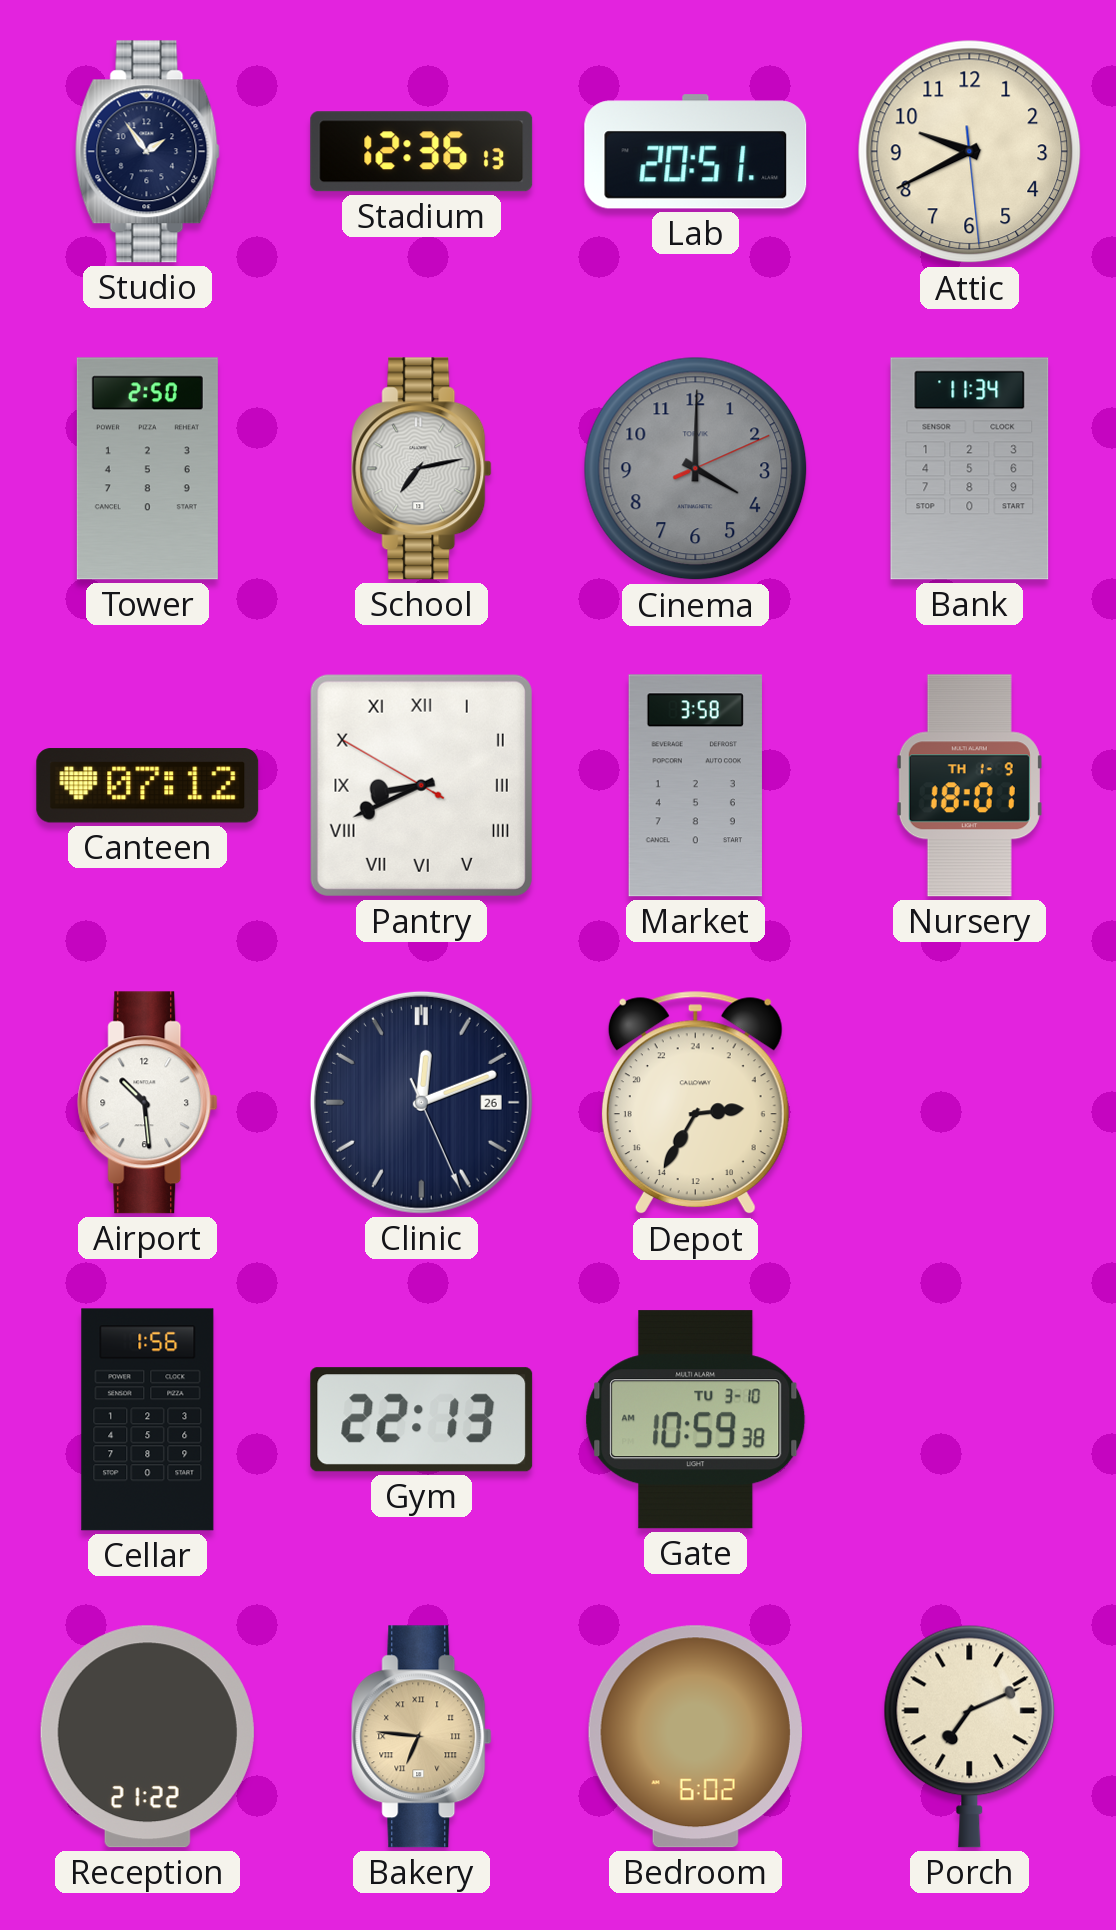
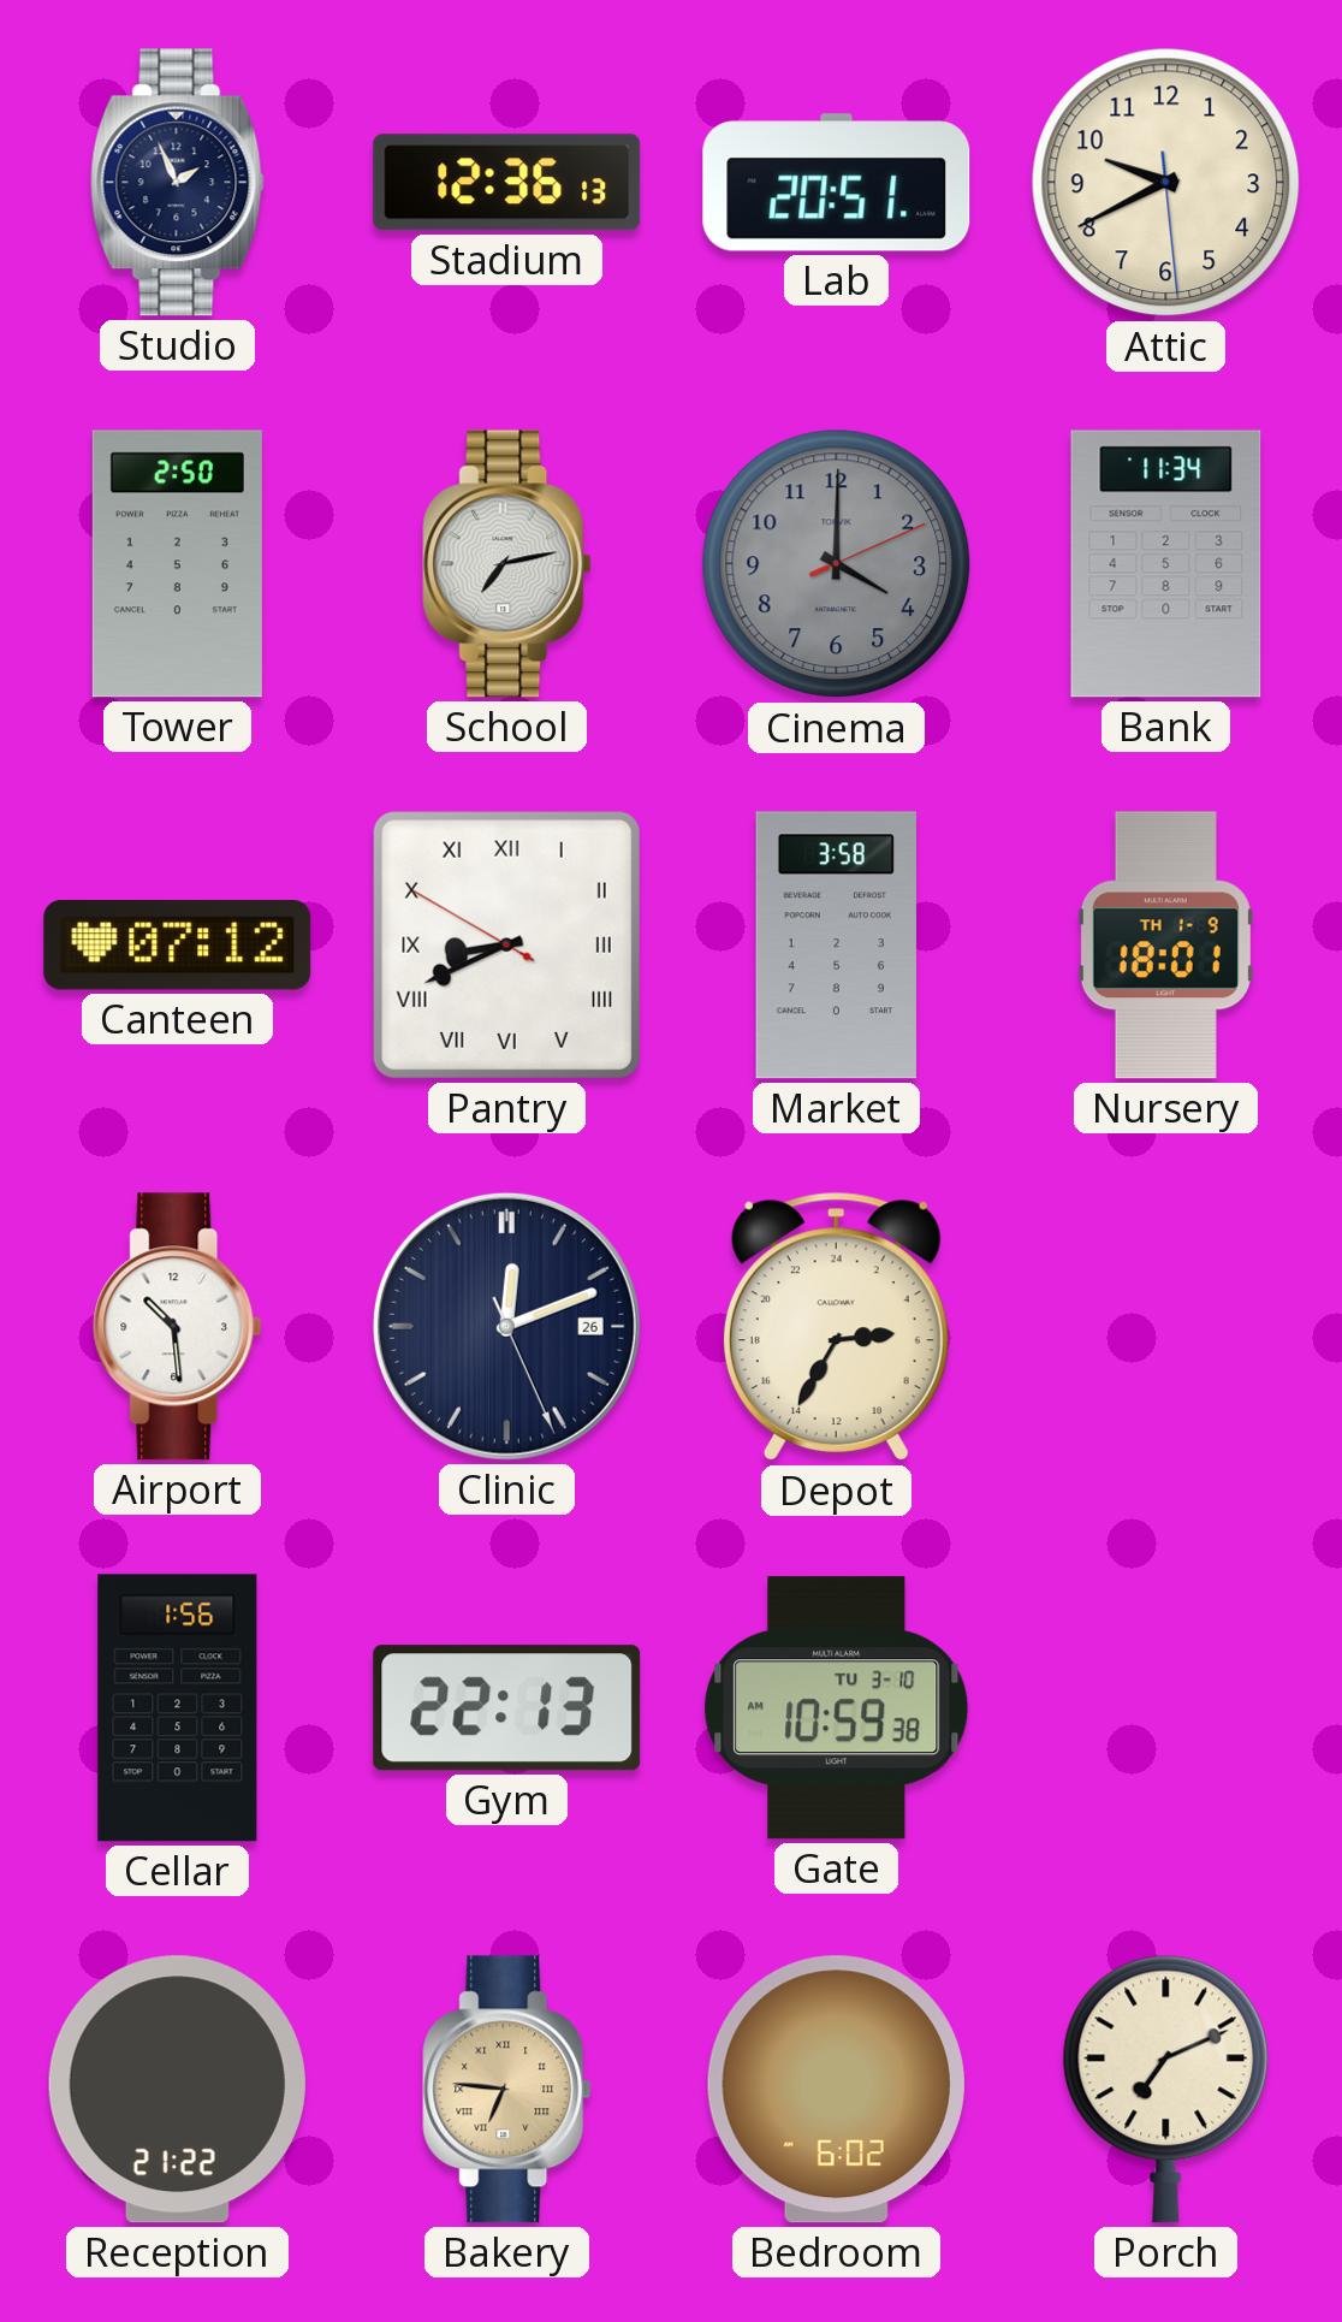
Studio: 1:54 -> 1:56 (177, 183)
